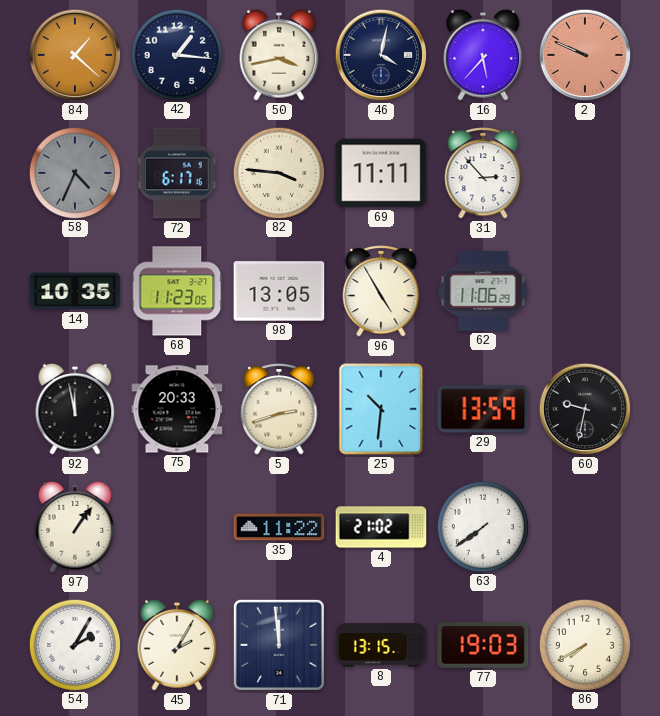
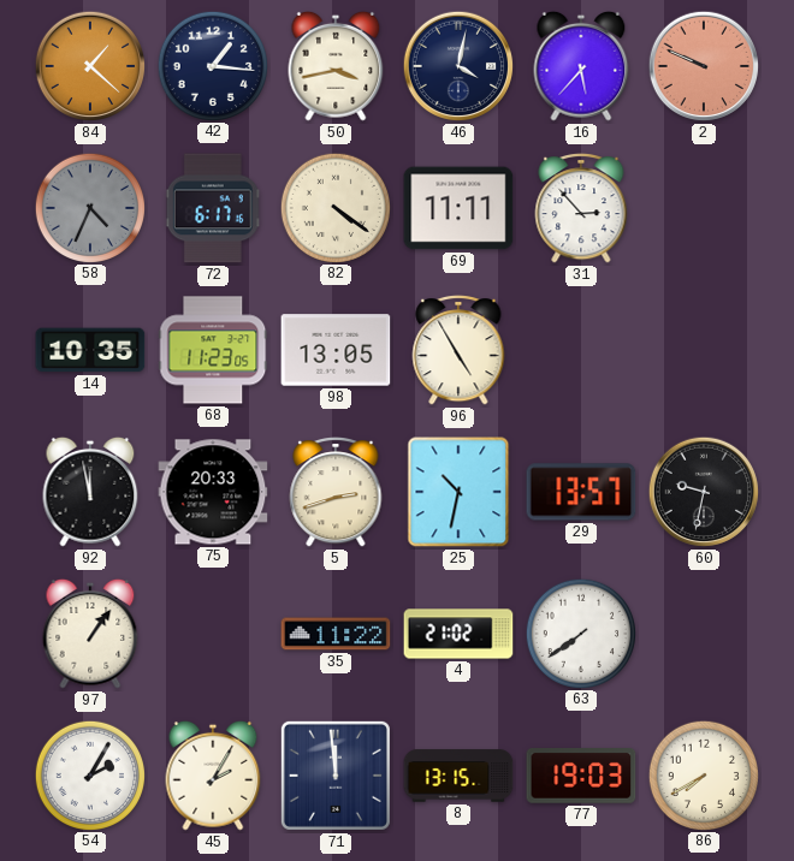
82: 3:46 -> 4:21 (334, 207)
62: 11:06 -> none (483, 291)
25: 10:31 -> 10:32 (458, 492)
29: 13:59 -> 13:57 (581, 492)
